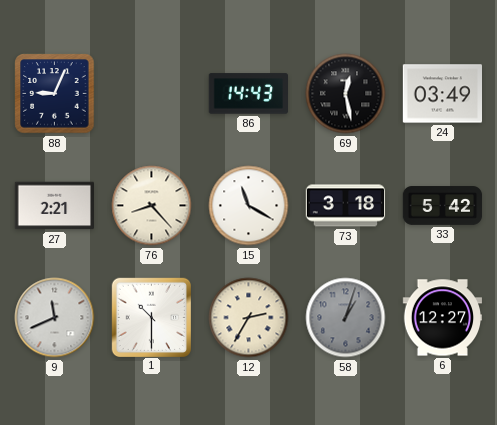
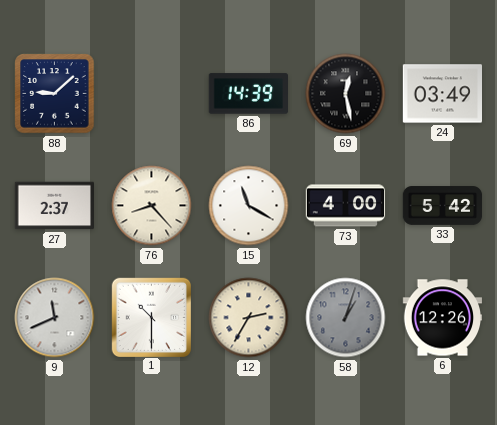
88: 9:04 -> 9:08 (55, 94)
86: 14:43 -> 14:39 (248, 94)
27: 2:21 -> 2:37 (55, 206)
73: 3:18 -> 4:00 (346, 206)
6: 12:27 -> 12:26 (443, 318)
